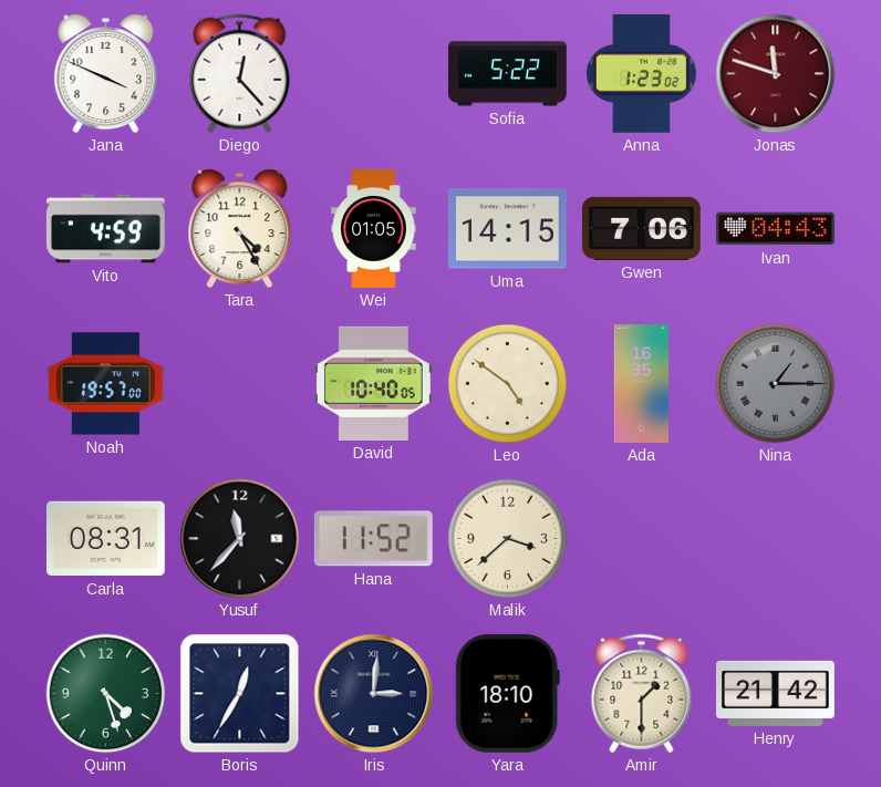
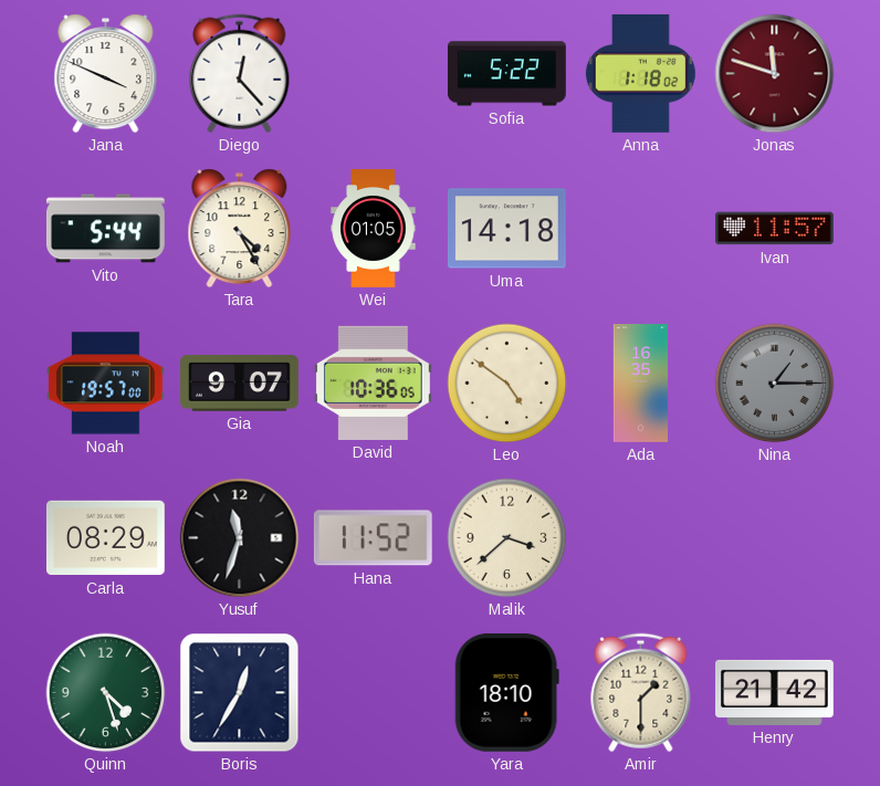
Anna: 1:23 -> 1:18 (640, 73)
Vito: 4:59 -> 5:44 (105, 229)
Uma: 14:15 -> 14:18 (506, 229)
Gwen: 7:06 -> none (641, 228)
Ivan: 04:43 -> 11:57 (774, 229)
Gia: none -> 9:07 (240, 384)
David: 10:40 -> 10:36 (373, 382)
Carla: 08:31 -> 08:29 (105, 538)
Yusuf: 11:37 -> 11:33 (240, 538)
Iris: 3:01 -> none (374, 694)
